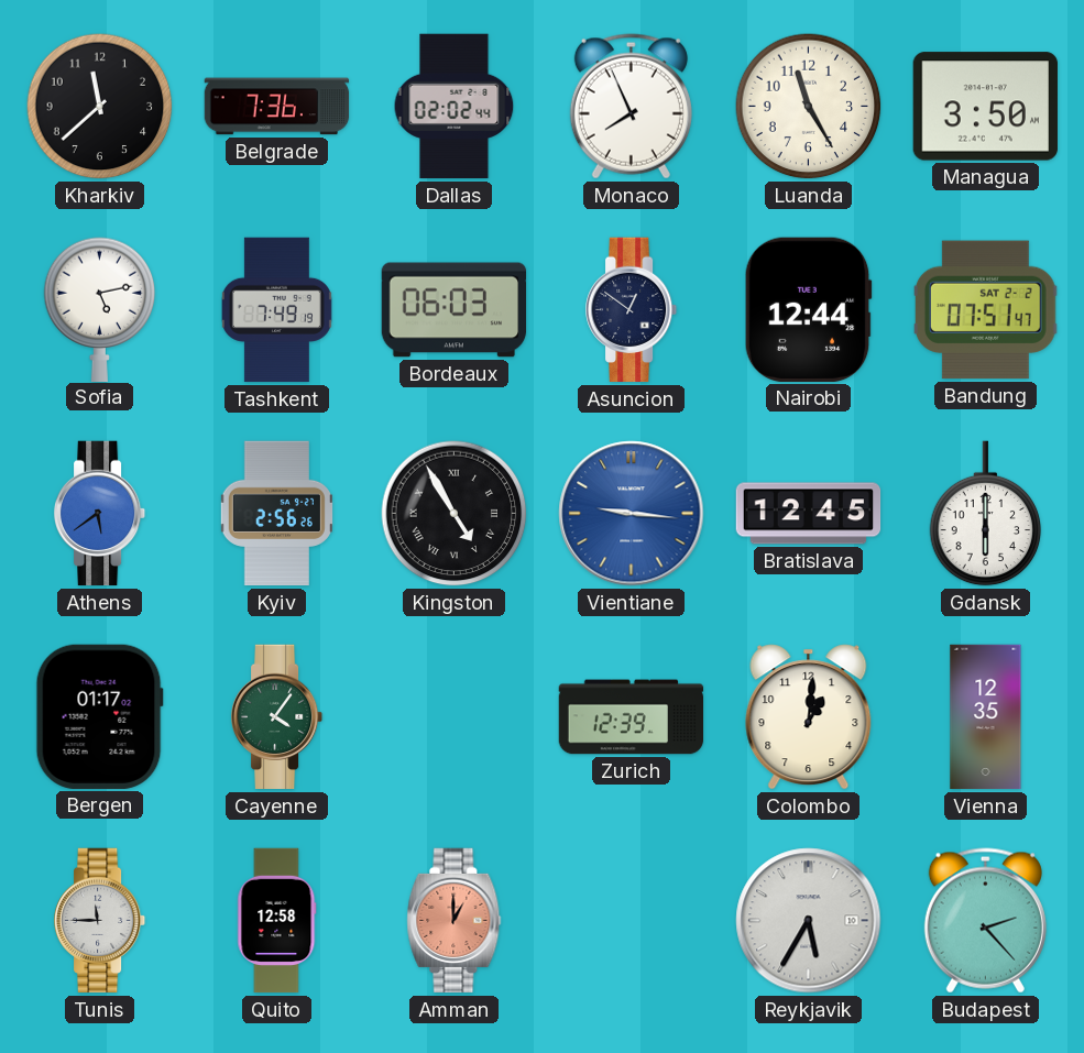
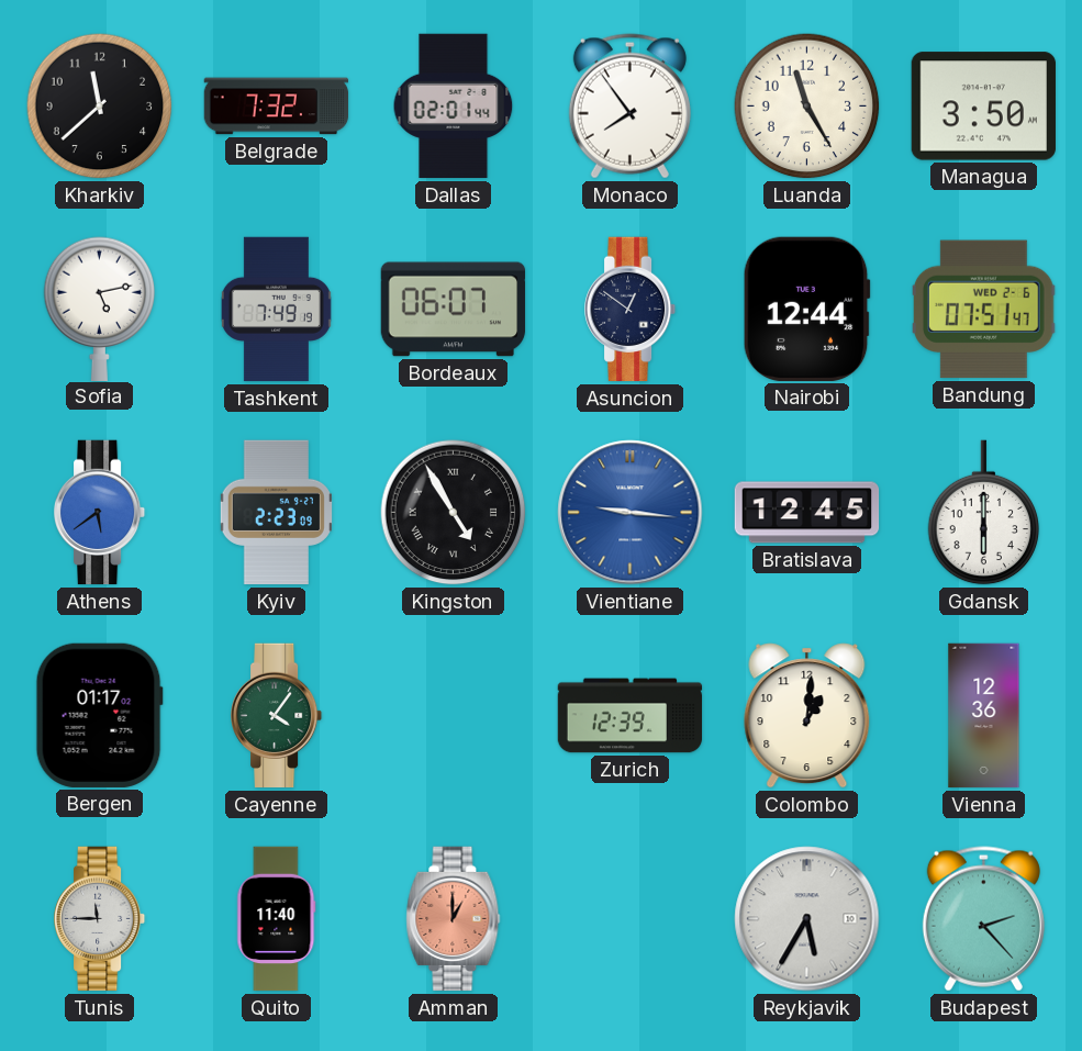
Belgrade: 7:36 -> 7:32 (277, 107)
Dallas: 02:02 -> 02:01 (454, 107)
Monaco: 7:56 -> 7:54 (629, 107)
Bordeaux: 06:03 -> 06:07 (454, 310)
Bandung date: SAT 2-2 -> WED 2-6 (984, 310)
Kyiv: 2:56 -> 2:23 (276, 513)
Vienna: 12:35 -> 12:36 (984, 716)
Quito: 12:58 -> 11:40 (277, 919)
